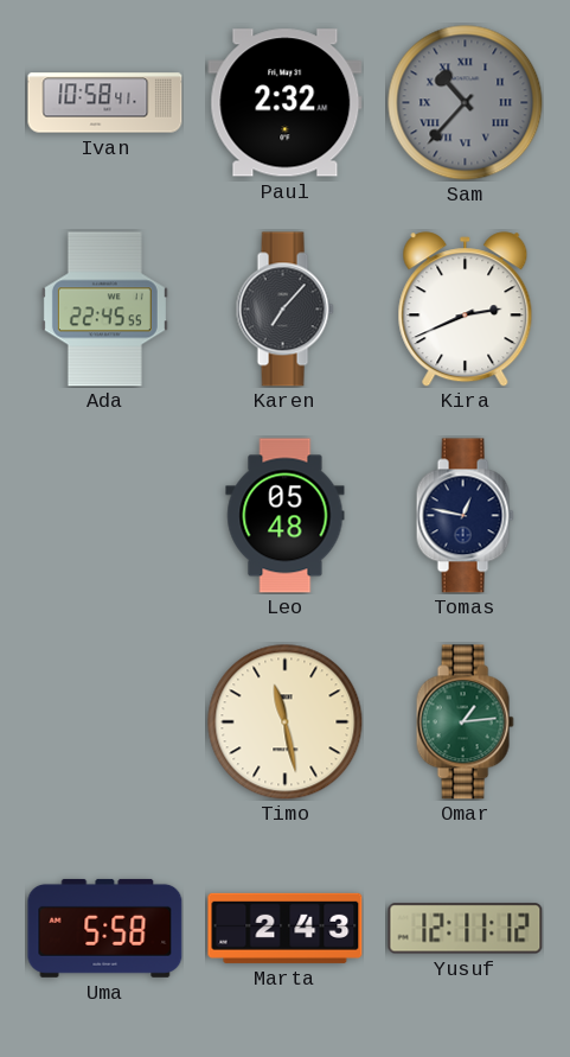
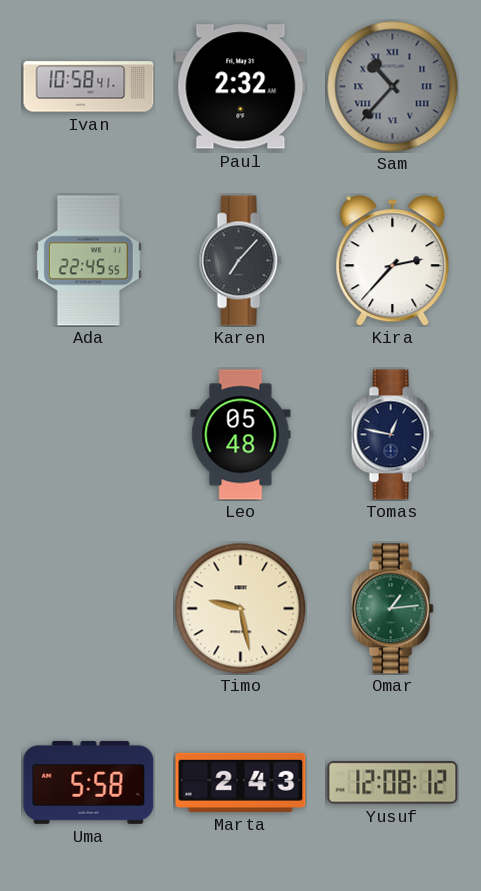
Kira: 2:41 -> 2:37 (393, 261)
Timo: 11:28 -> 9:28 (241, 609)
Yusuf: 12:11 -> 12:08 (393, 783)
